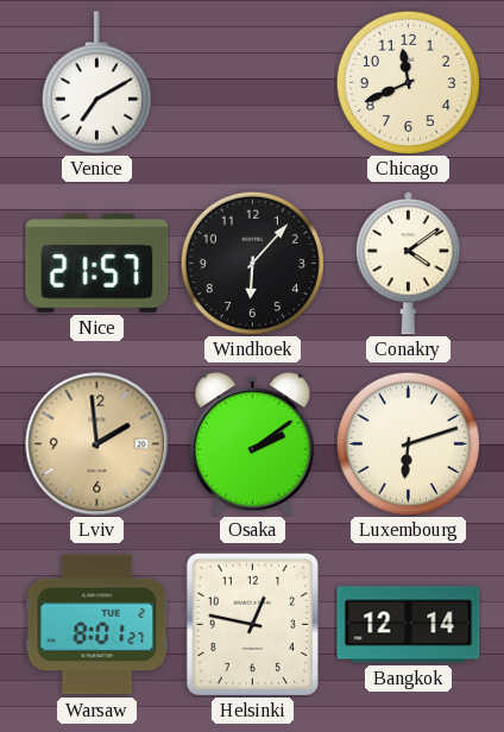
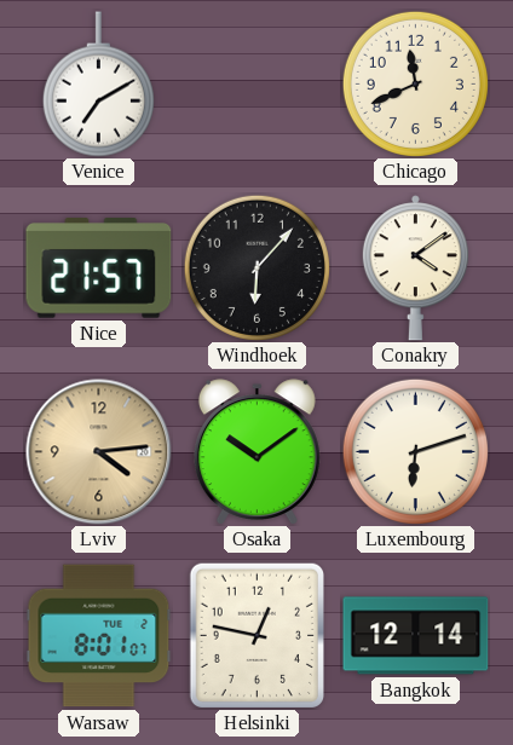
Lviv: 1:59 -> 4:14 (99, 452)
Osaka: 2:09 -> 10:09 (256, 451)
Warsaw: 8:01:27 -> 8:01:07 (99, 636)
